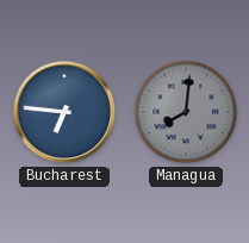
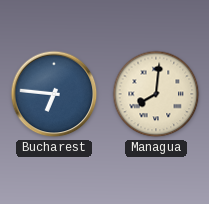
Managua dial: grey -> cream (156, 94)
